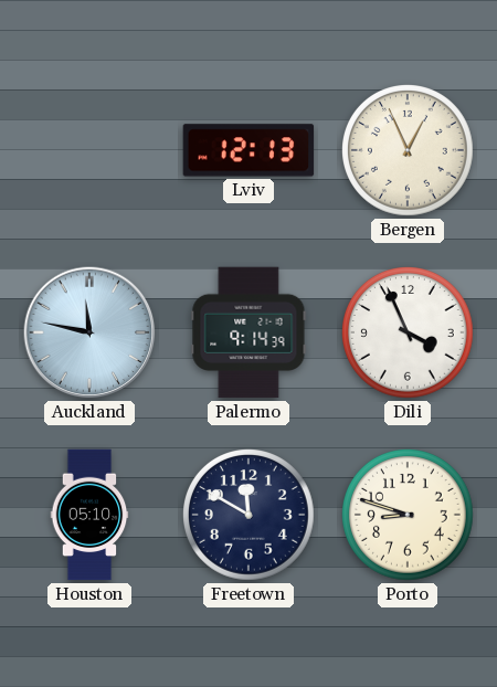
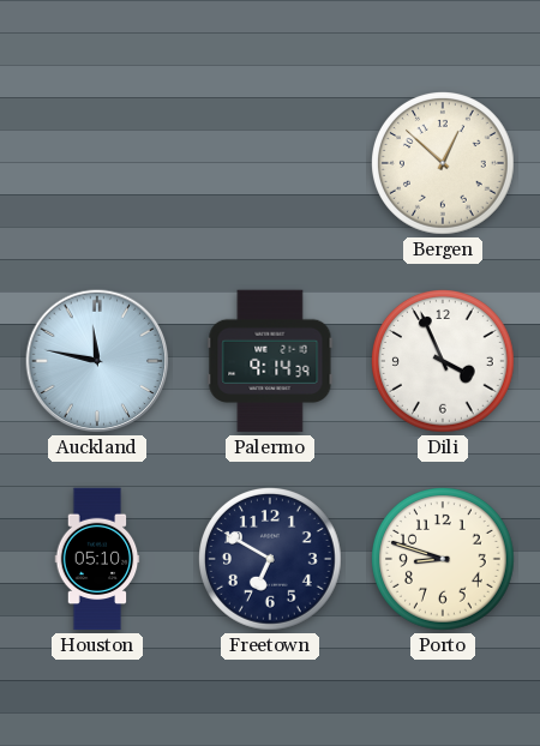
Lviv: 12:13 -> none (248, 150)
Bergen: 12:56 -> 12:52 (444, 164)
Freetown: 11:50 -> 6:50 (271, 560)
